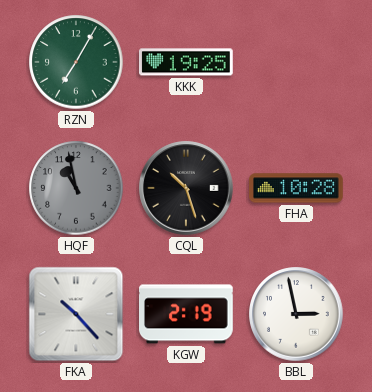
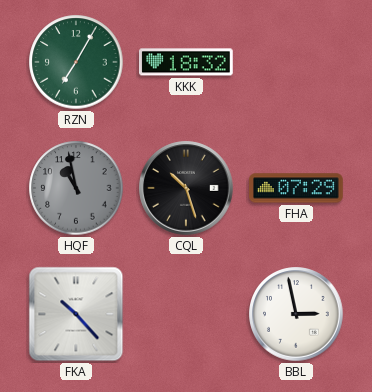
KKK: 19:25 -> 18:32 (187, 62)
FHA: 10:28 -> 07:29 (297, 188)
KGW: 2:19 -> none (187, 314)
